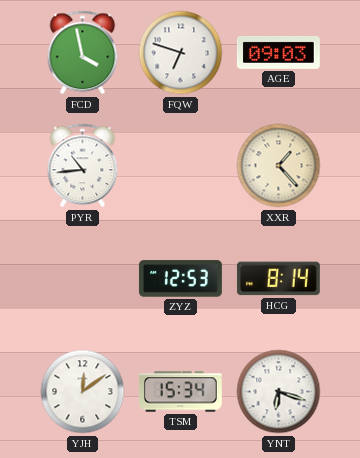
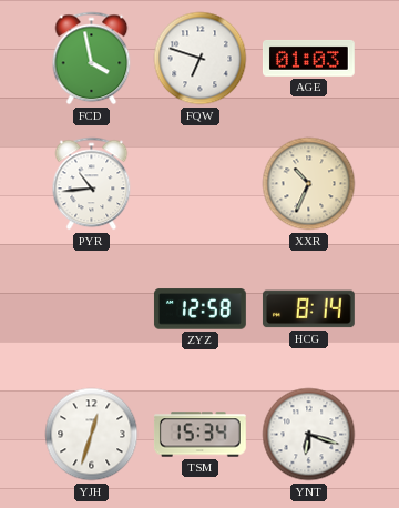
AGE: 09:03 -> 01:03 (308, 58)
XXR: 1:23 -> 10:34 (309, 184)
ZYZ: 12:53 -> 12:58 (199, 309)
YJH: 12:09 -> 12:33 (92, 435)
